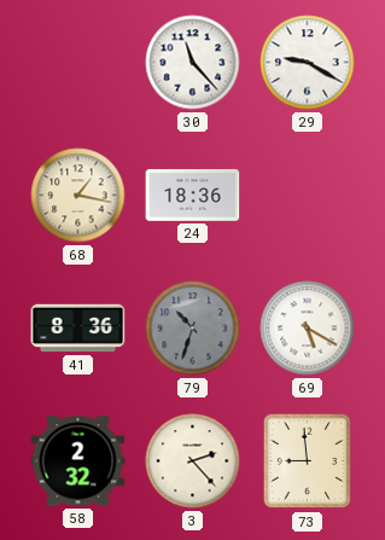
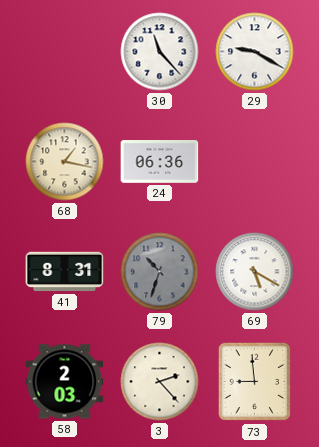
24: 18:36 -> 06:36 (160, 162)
41: 8:36 -> 8:31 (65, 272)
58: 2:32 -> 2:03 (65, 382)
